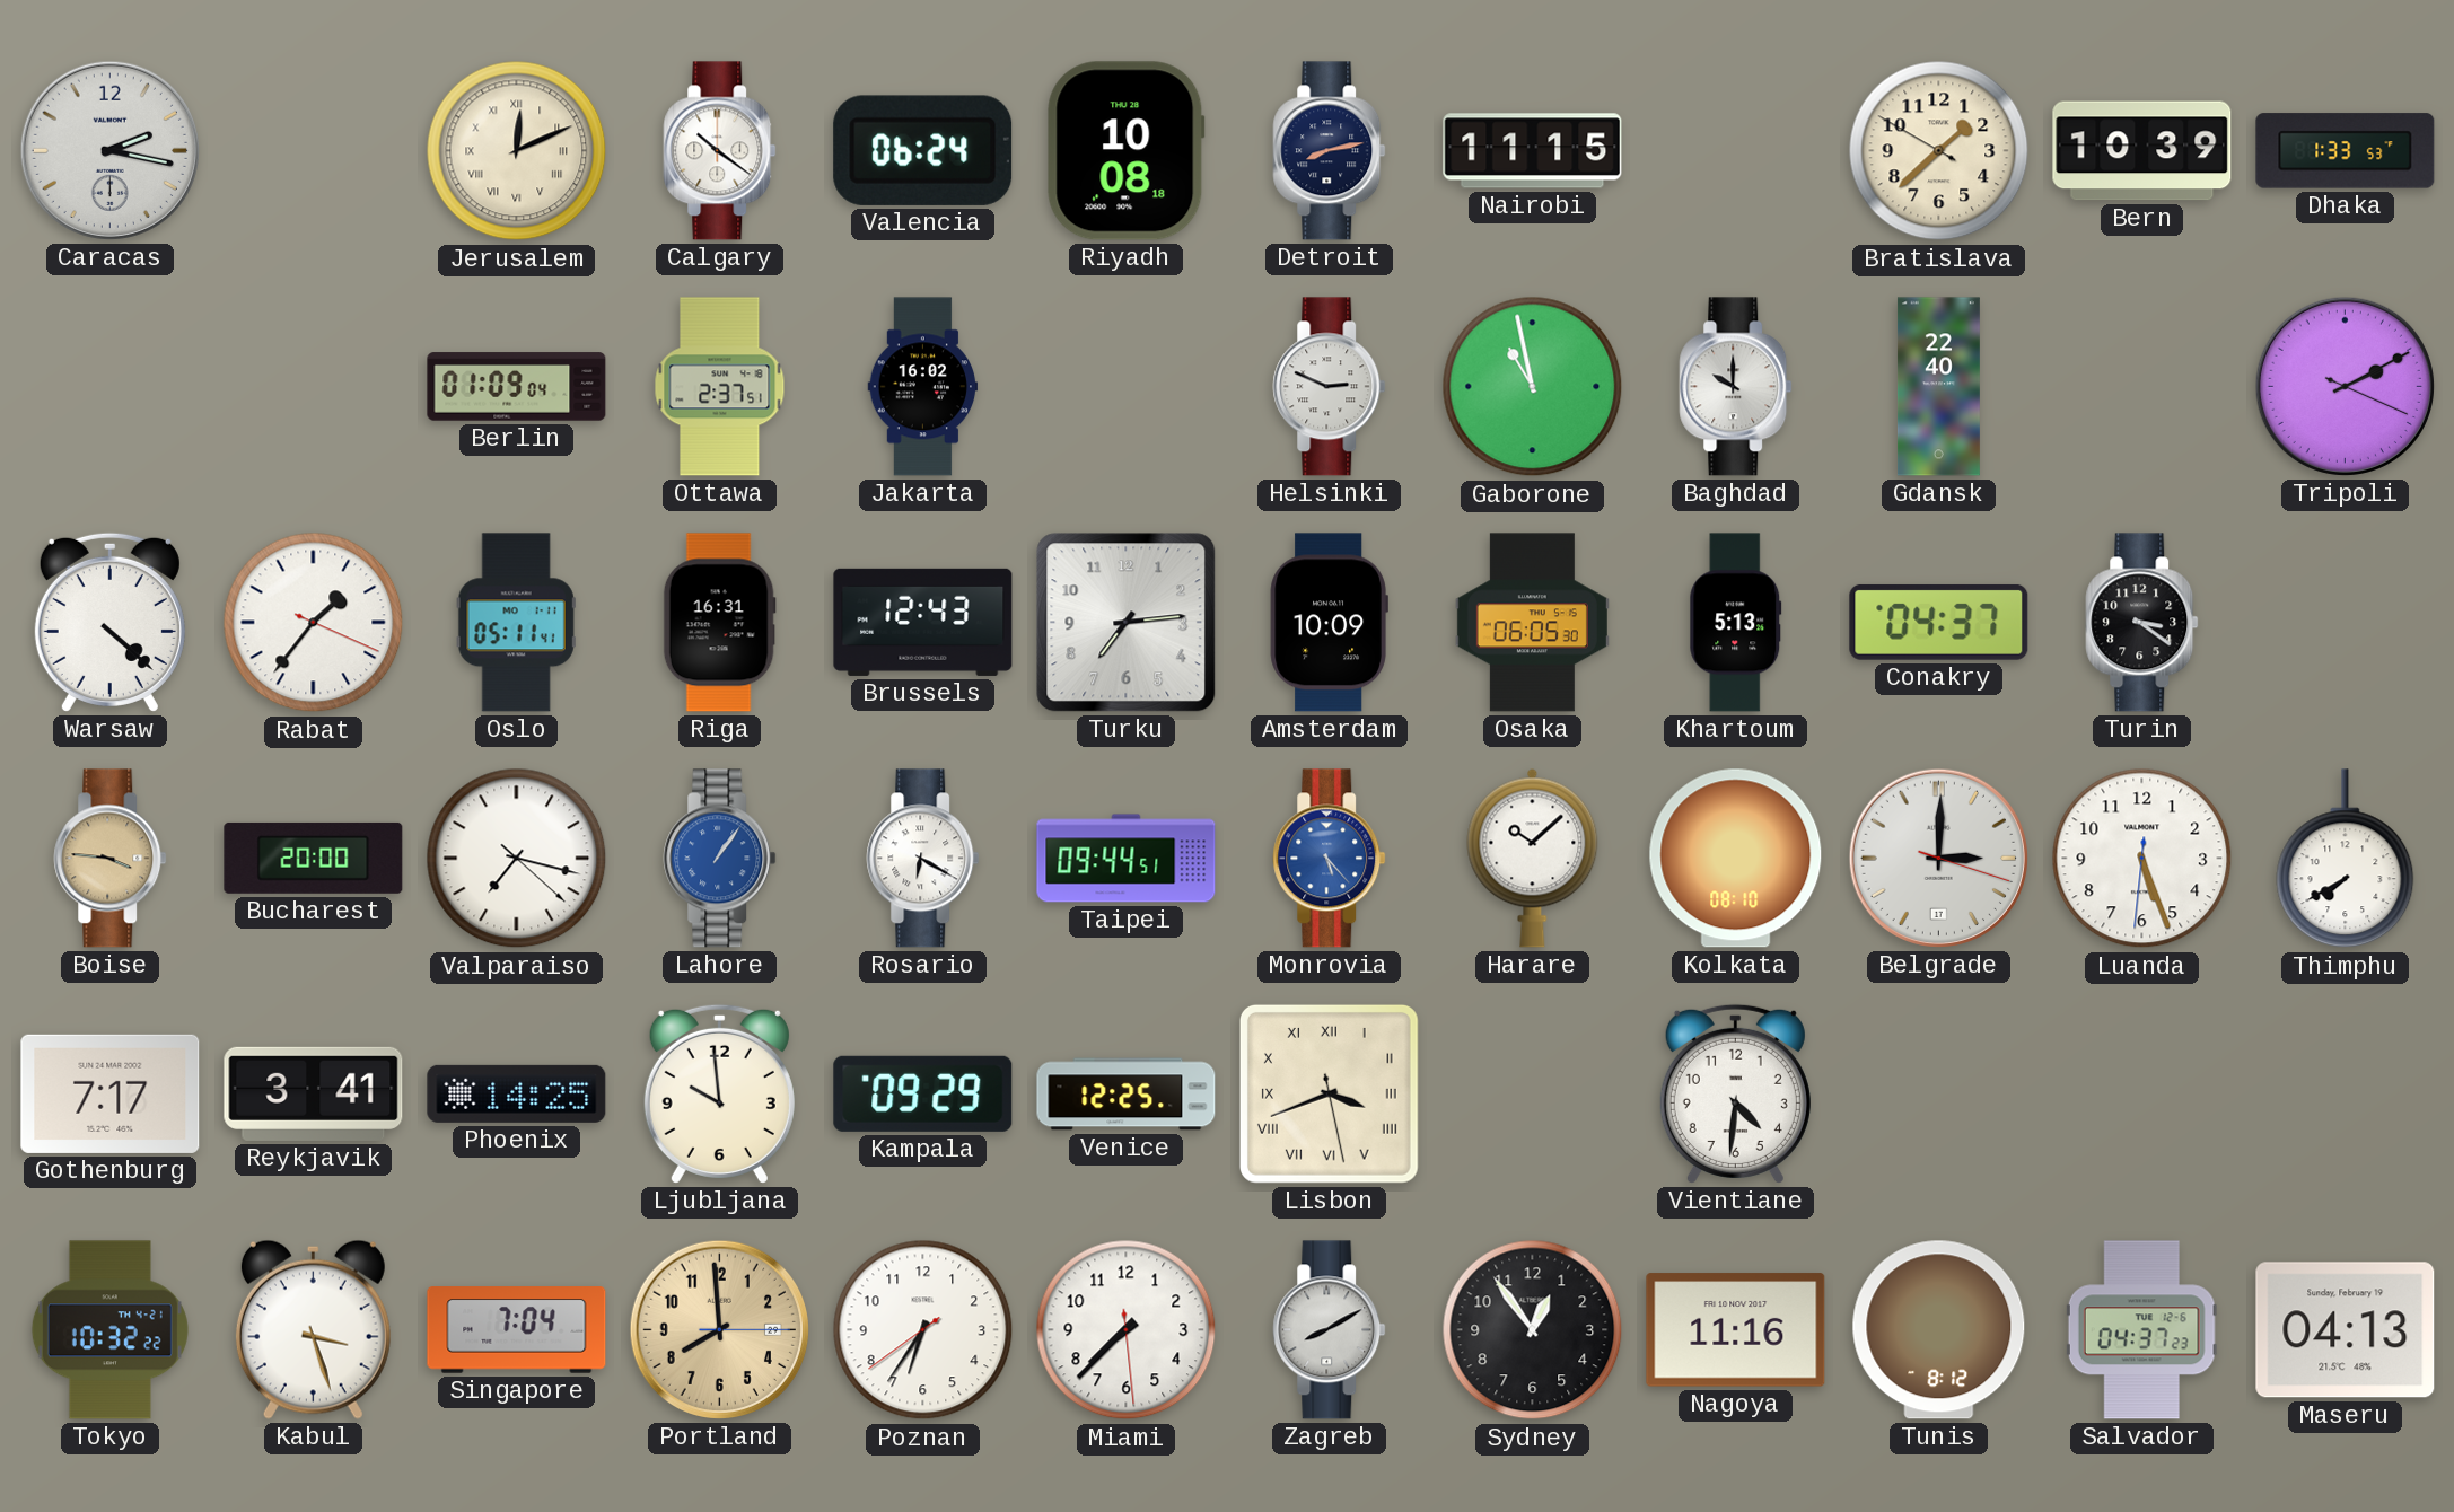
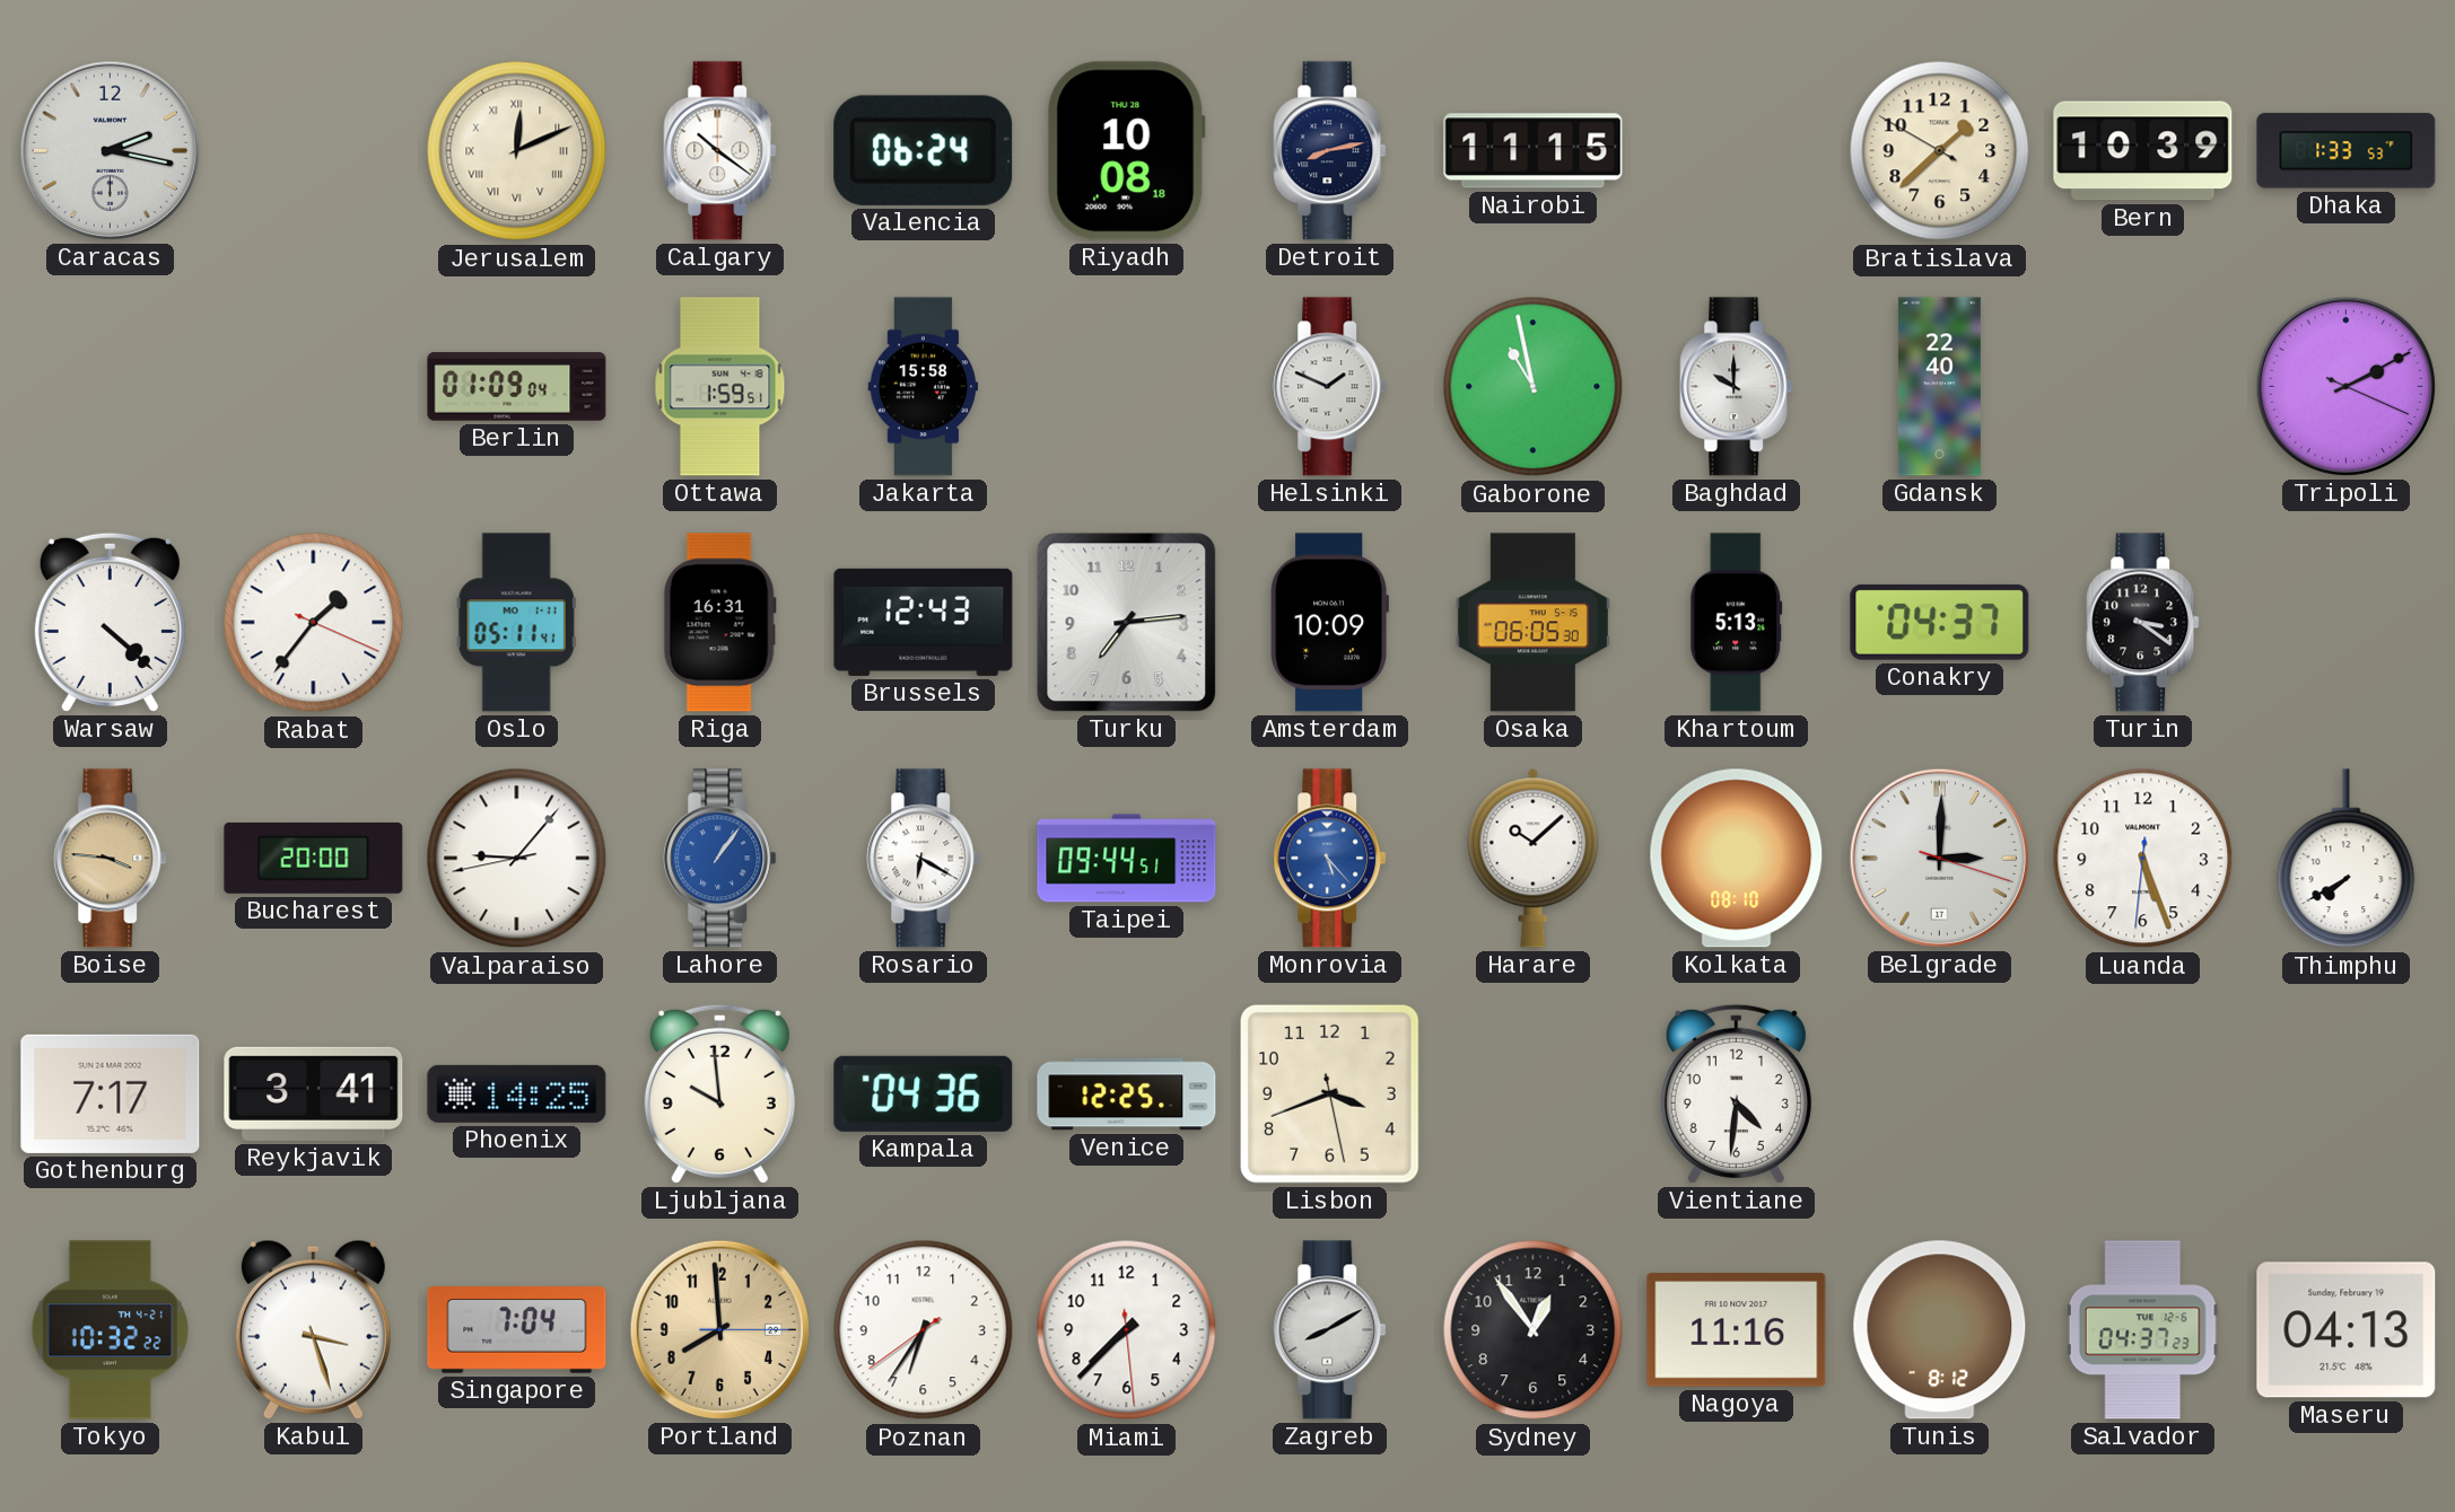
Ottawa: 2:37 -> 1:59 (720, 387)
Jakarta: 16:02 -> 15:58 (924, 387)
Helsinki: 2:49 -> 1:49 (1330, 387)
Valparaiso: 7:17 -> 9:06 (517, 859)
Kampala: 09:29 -> 04:36 (924, 1093)
Lisbon numerals: Roman -> Arabic (1329, 1093)
